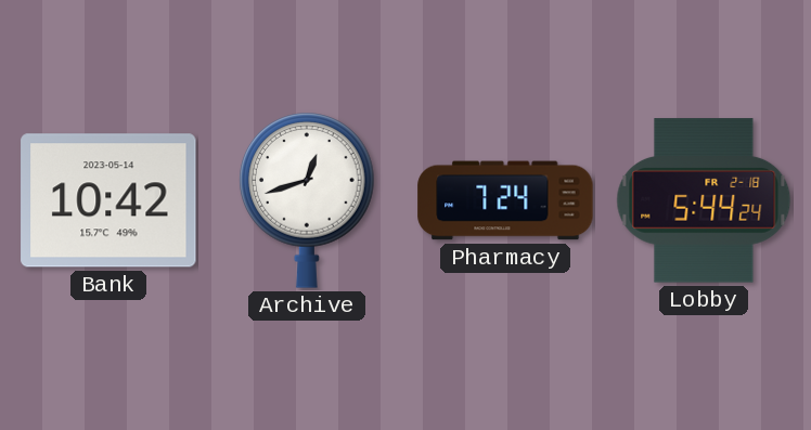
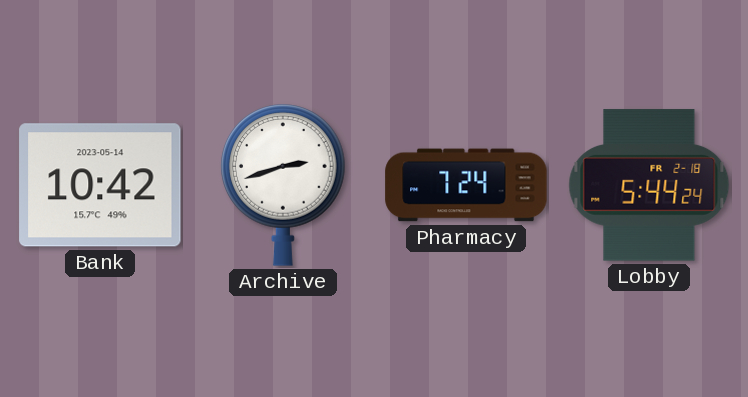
Archive: 12:42 -> 2:42 (284, 186)
